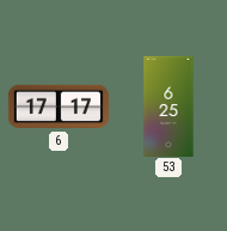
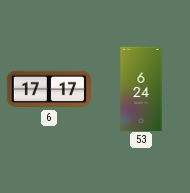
53: 6:25 -> 6:24 (141, 88)
